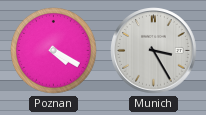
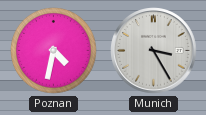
Poznan: 4:20 -> 4:32 (54, 51)
